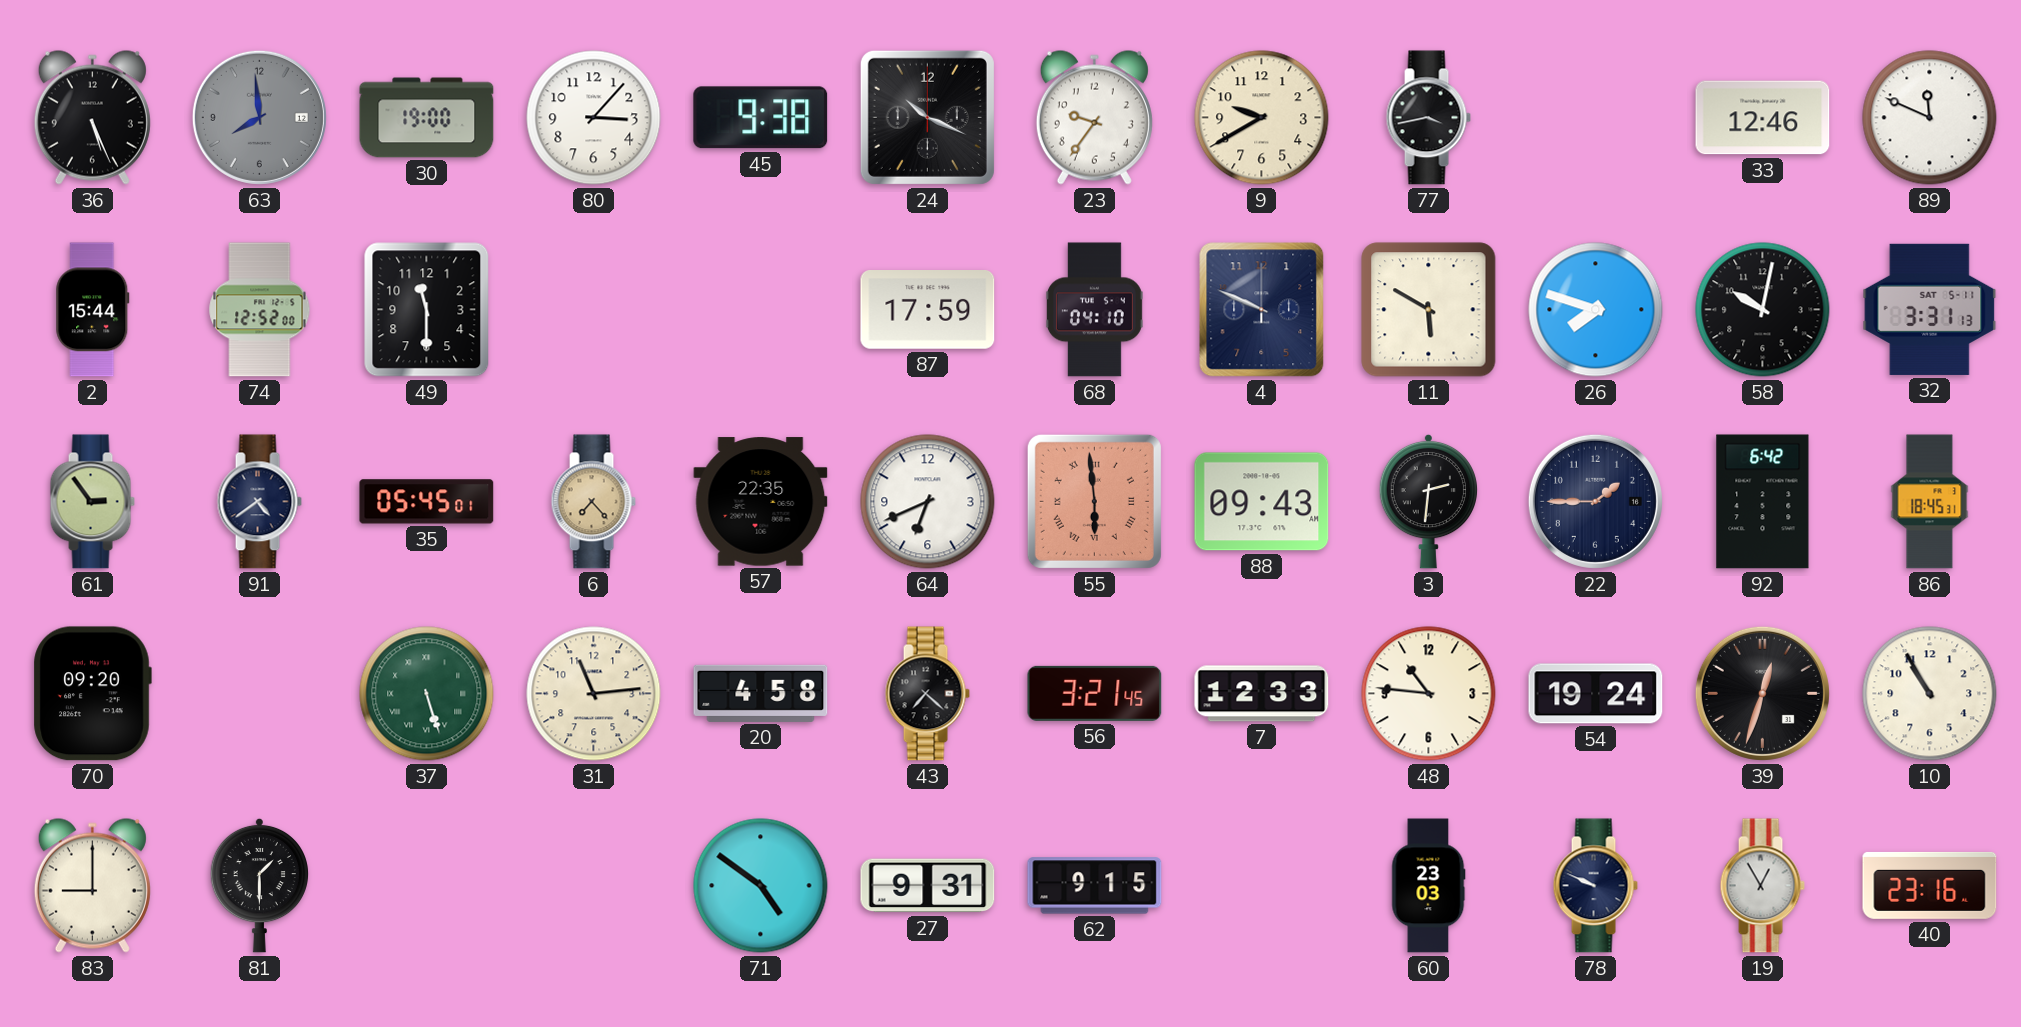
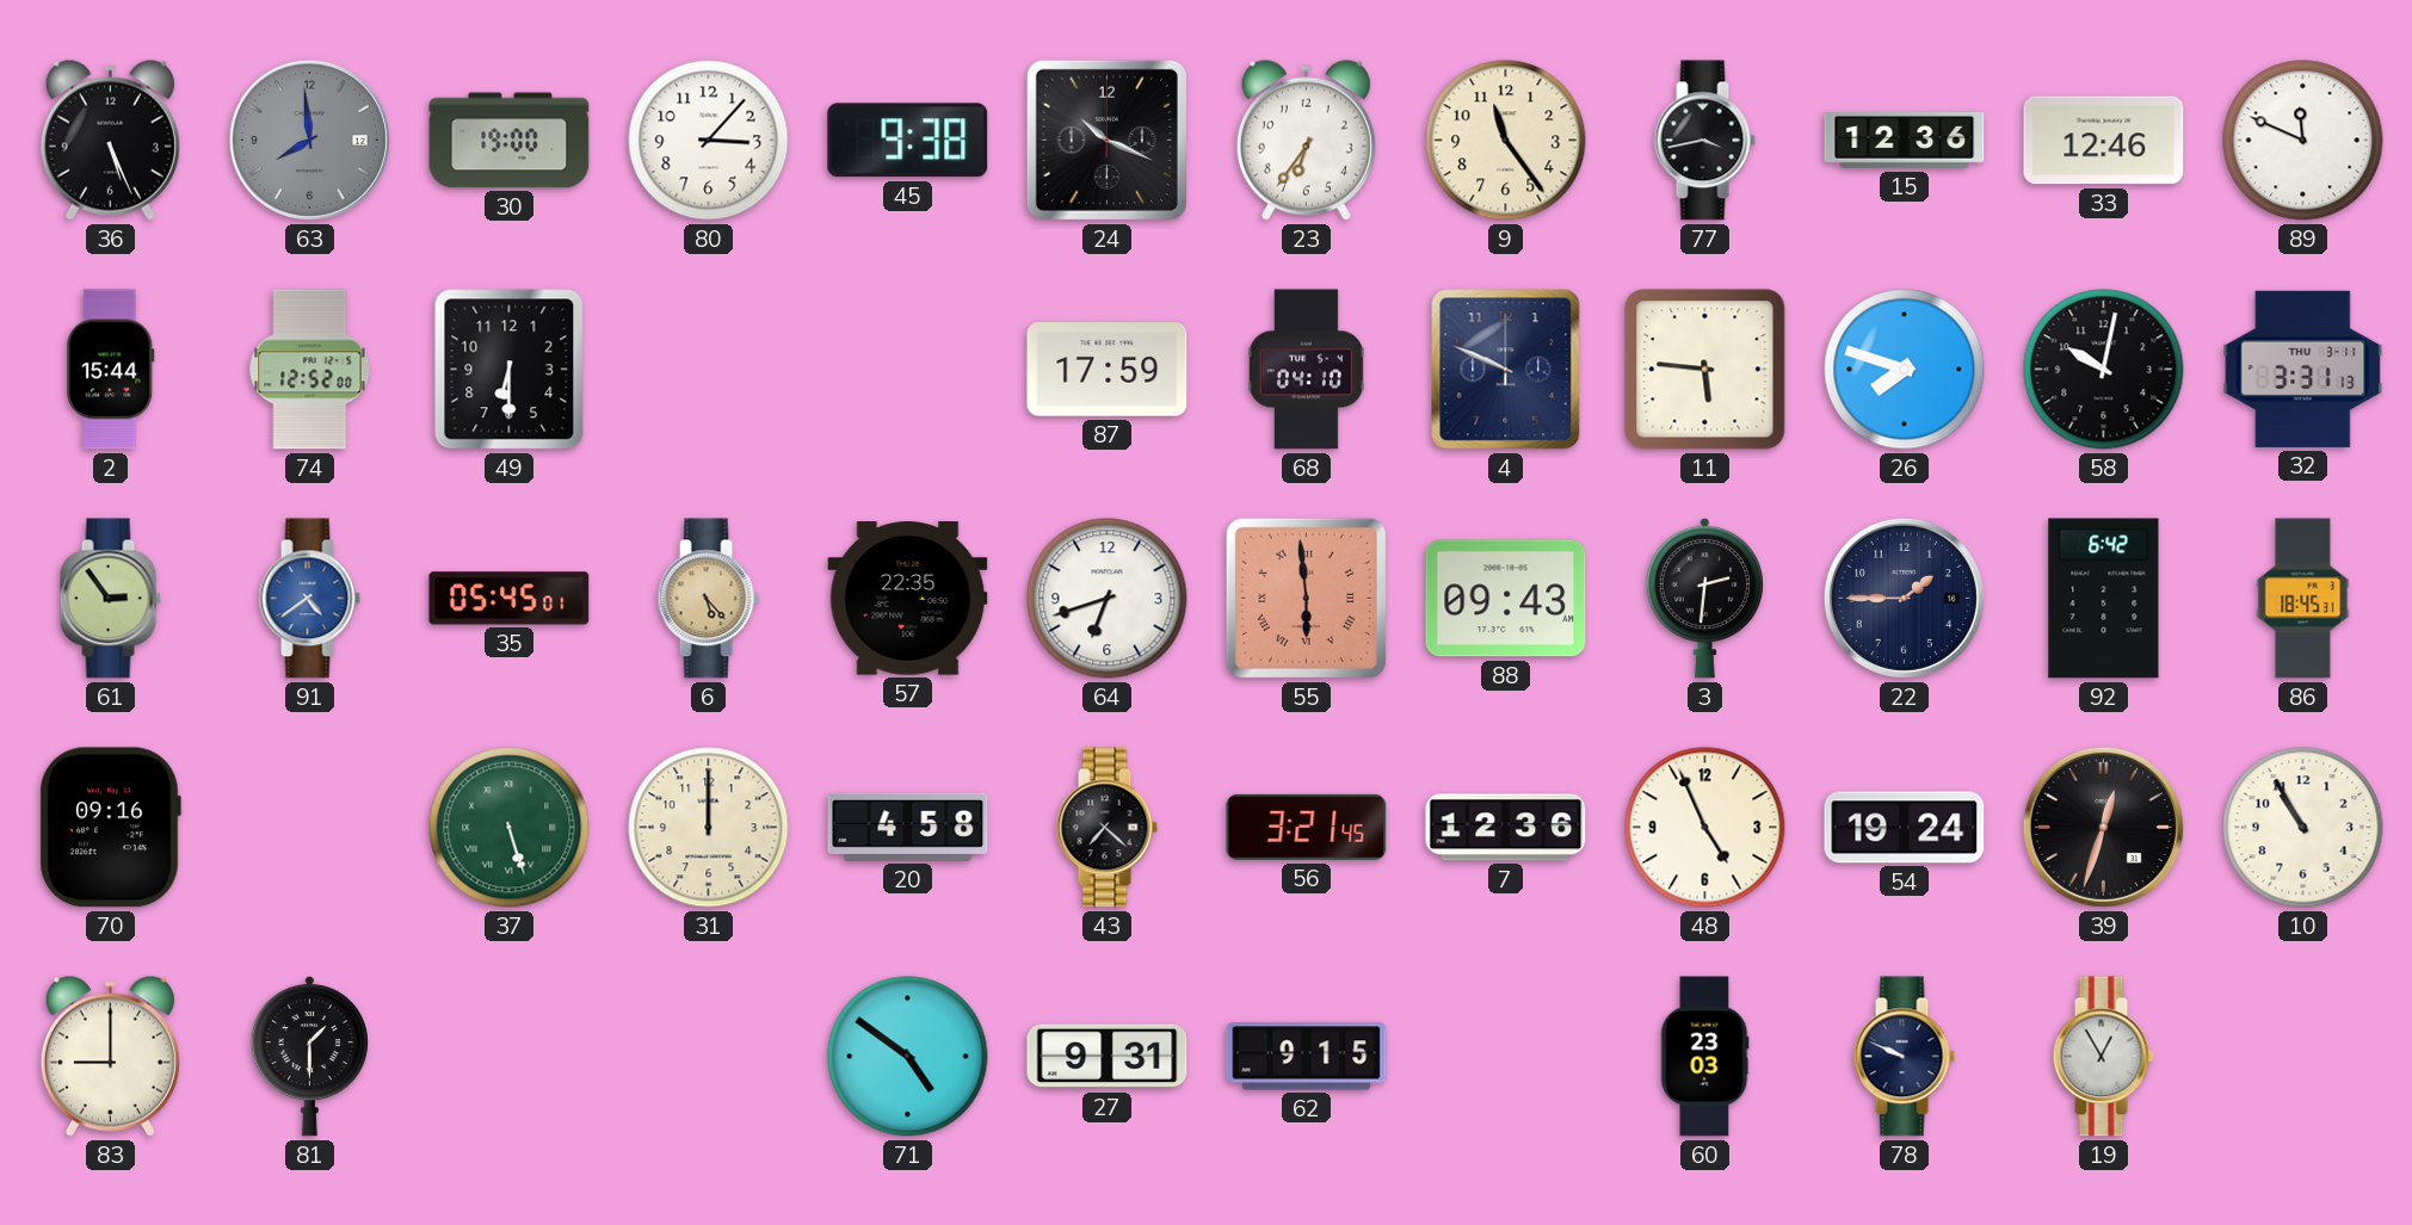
23: 9:36 -> 6:36 (1306, 140)
9: 9:40 -> 11:24 (1506, 141)
15: none -> 12:36 (1905, 141)
49: 11:30 -> 6:30 (510, 370)
11: 5:50 -> 5:46 (1705, 370)
32 date: SAT 5-11 -> THU 3-11 (2303, 369)
91 dial: navy -> blue (309, 599)
6: 7:23 -> 5:23 (708, 599)
64: 6:41 -> 6:42 (1108, 599)
70: 09:20 -> 09:16 (110, 828)
31: 11:14 -> 12:00 (709, 828)
7: 12:33 -> 12:36 (1506, 828)
48: 10:46 -> 4:56 (1705, 828)
40: 23:16 -> none (1930, 885)
